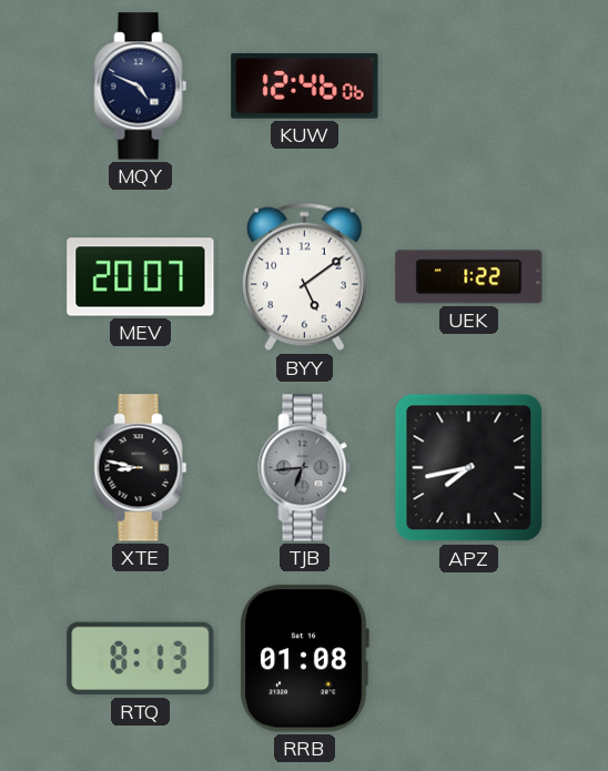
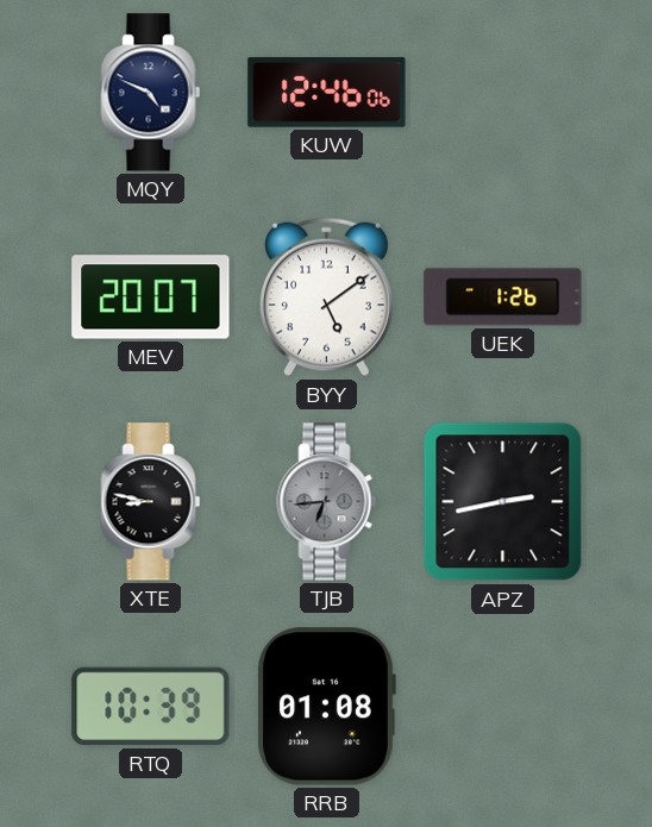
UEK: 1:22 -> 1:26 (503, 297)
APZ: 7:43 -> 2:43 (503, 502)
RTQ: 8:13 -> 10:39 (151, 707)
